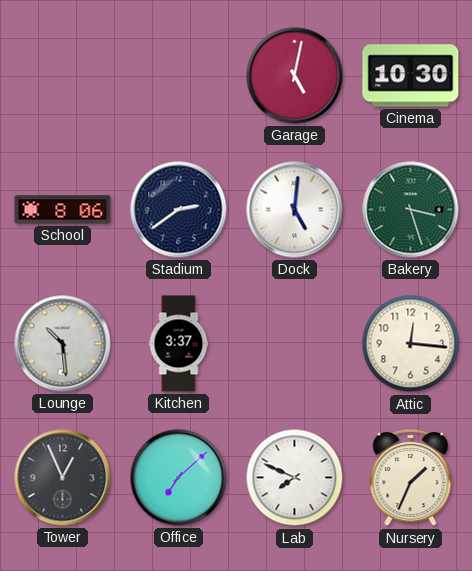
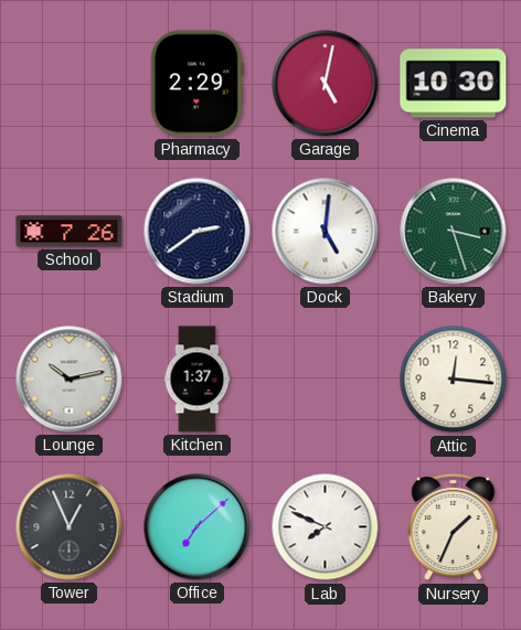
Pharmacy: none -> 2:29 (196, 84)
School: 8:06 -> 7:26 (70, 232)
Lounge: 10:29 -> 10:13 (70, 380)
Kitchen: 3:37 -> 1:37 (198, 380)
